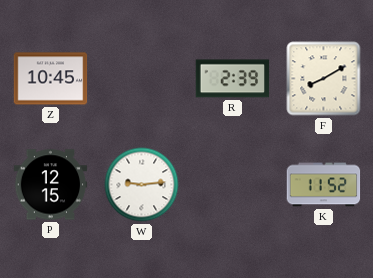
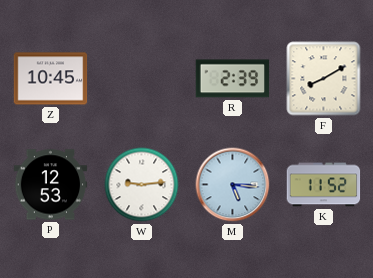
P: 12:15 -> 12:53 (51, 185)
M: none -> 5:16 (233, 185)
